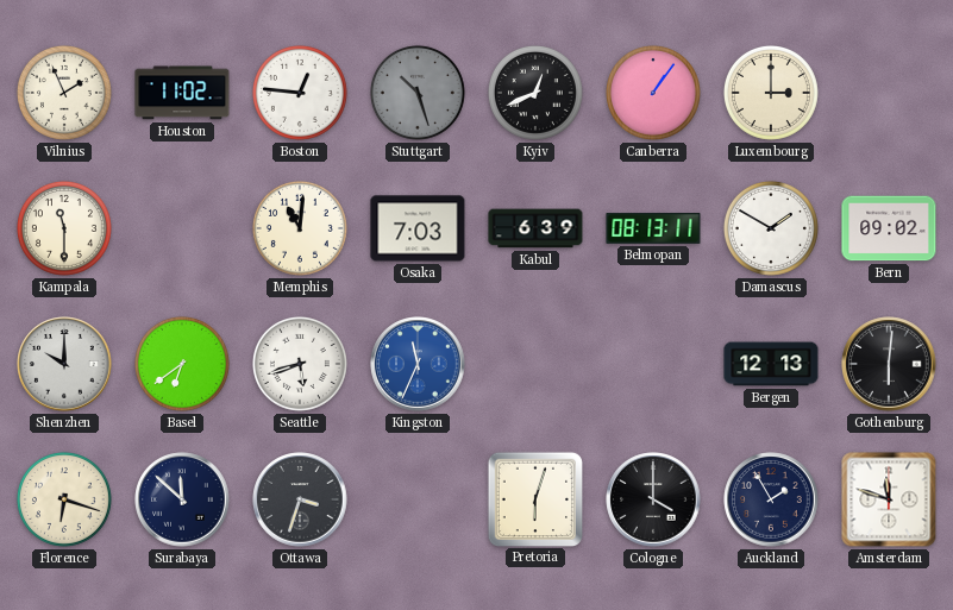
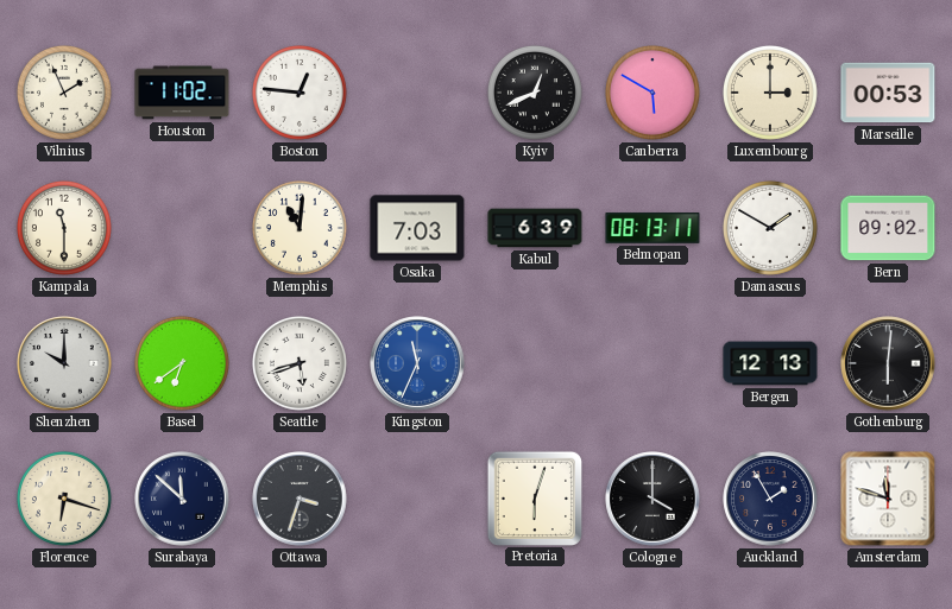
Stuttgart: 10:27 -> none (418, 93)
Canberra: 1:06 -> 5:50 (652, 93)
Marseille: none -> 00:53 (888, 93)
